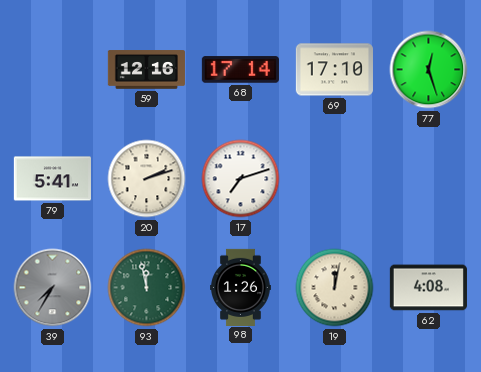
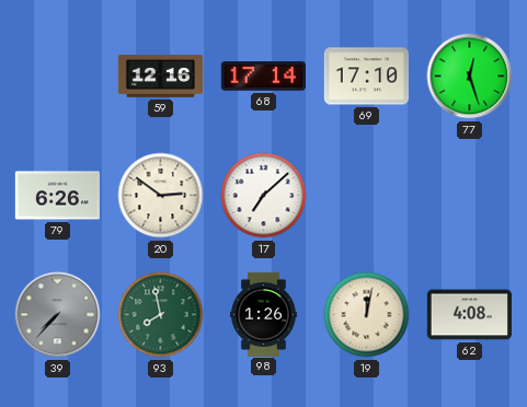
79: 5:41 -> 6:26 (57, 196)
20: 2:12 -> 2:51 (161, 196)
17: 7:12 -> 7:08 (264, 196)
39: 7:35 -> 7:37 (58, 315)
93: 11:58 -> 7:58 (161, 315)
